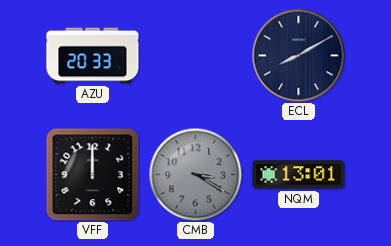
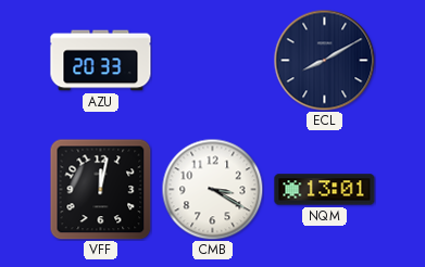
VFF: 12:00 -> 12:02 (100, 189)
CMB dial: grey -> white (212, 189)
